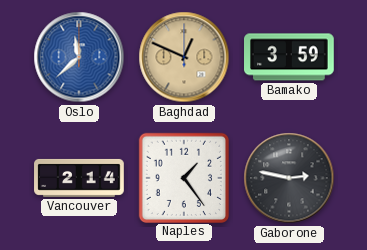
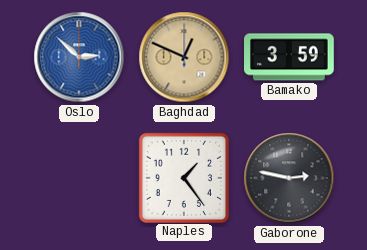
Oslo: 11:38 -> 2:52 (79, 57)
Vancouver: 2:14 -> none (79, 178)
